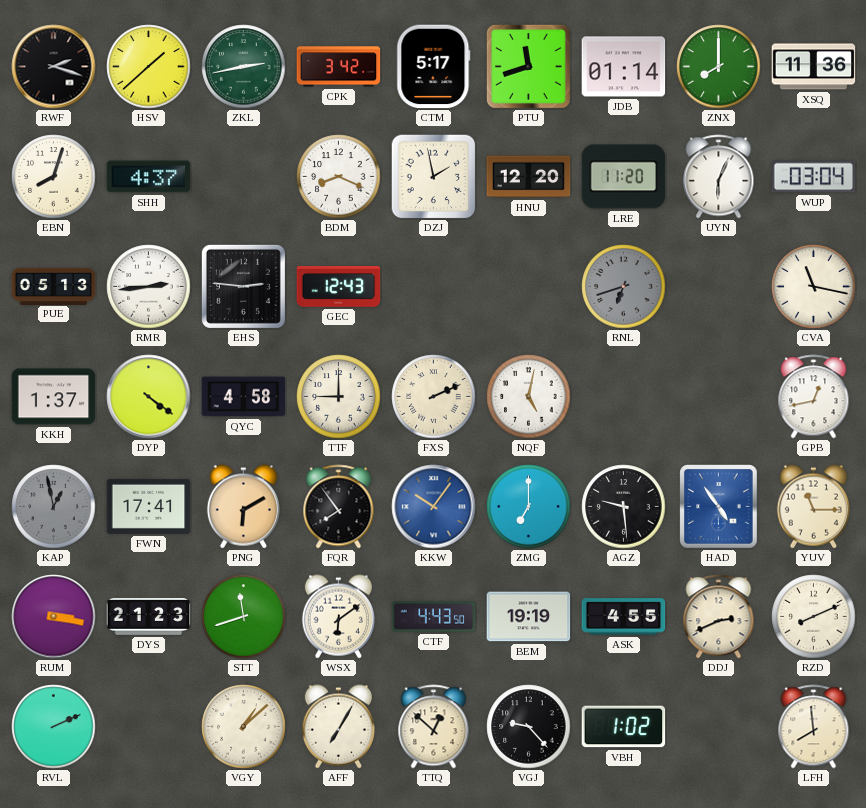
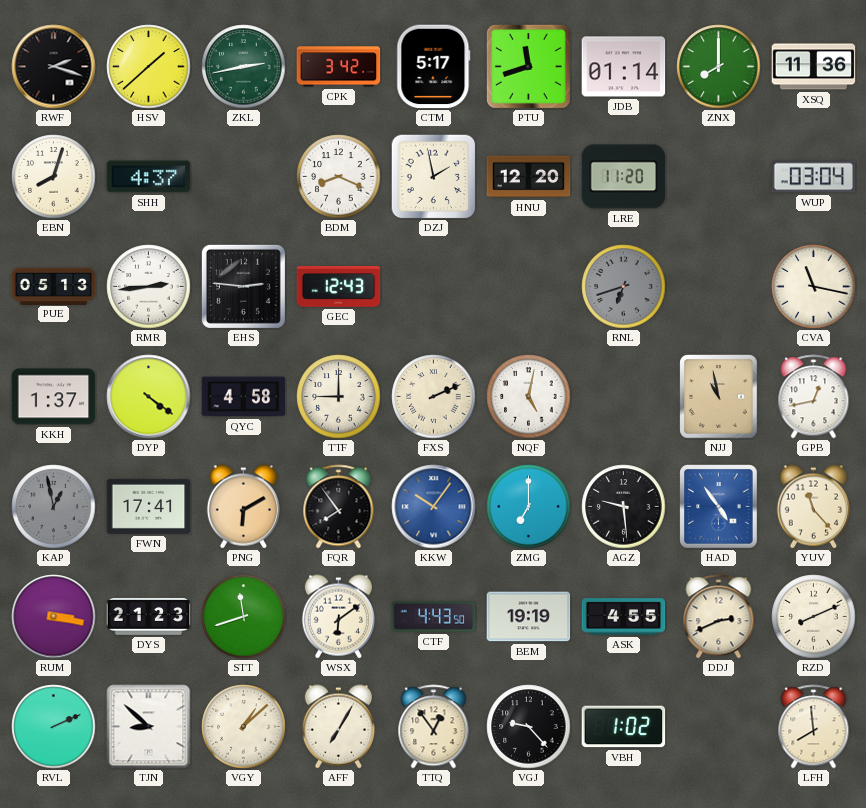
UYN: 6:04 -> none (719, 177)
NJJ: none -> 10:58 (719, 397)
YUV: 11:15 -> 11:23 (813, 507)
TJN: none -> 8:52 (149, 727)
TTQ: 12:52 -> 12:54 (434, 727)
